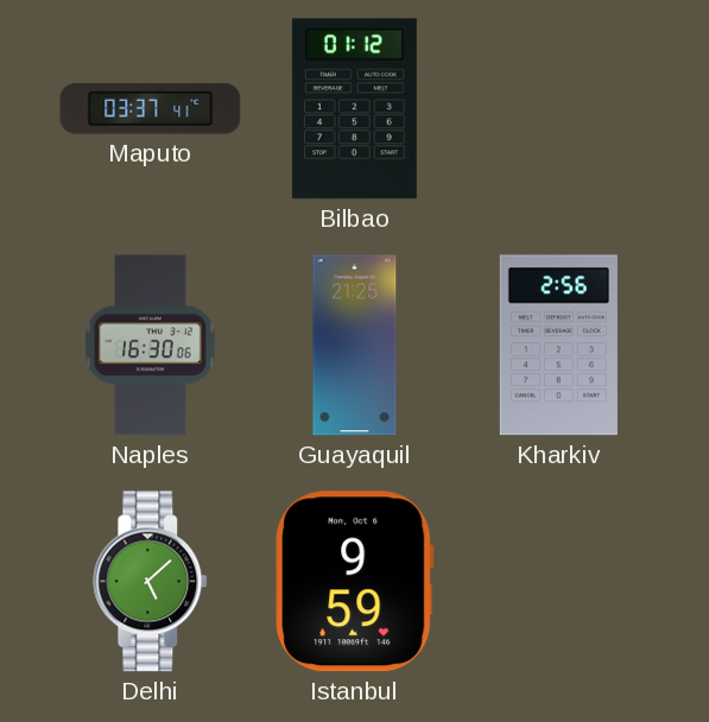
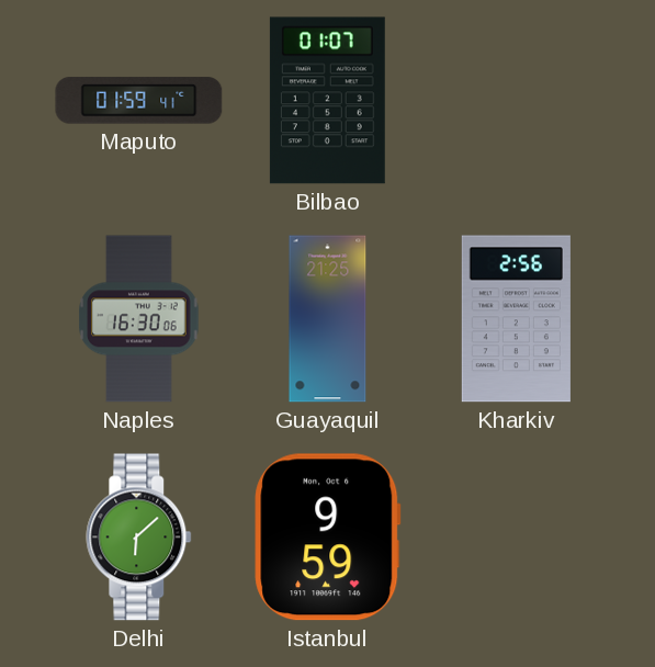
Maputo: 03:37 -> 01:59 (139, 101)
Bilbao: 01:12 -> 01:07 (327, 101)
Delhi: 5:08 -> 6:08 (139, 538)
